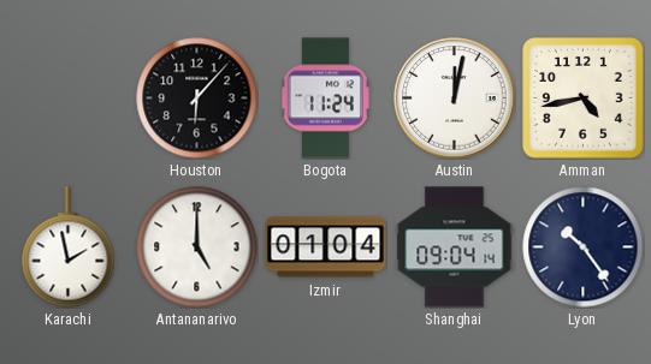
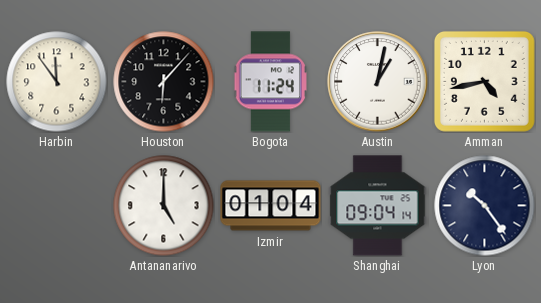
Harbin: none -> 11:54 (57, 82)
Austin: 12:02 -> 1:02 (378, 82)
Karachi: 1:58 -> none (69, 247)
